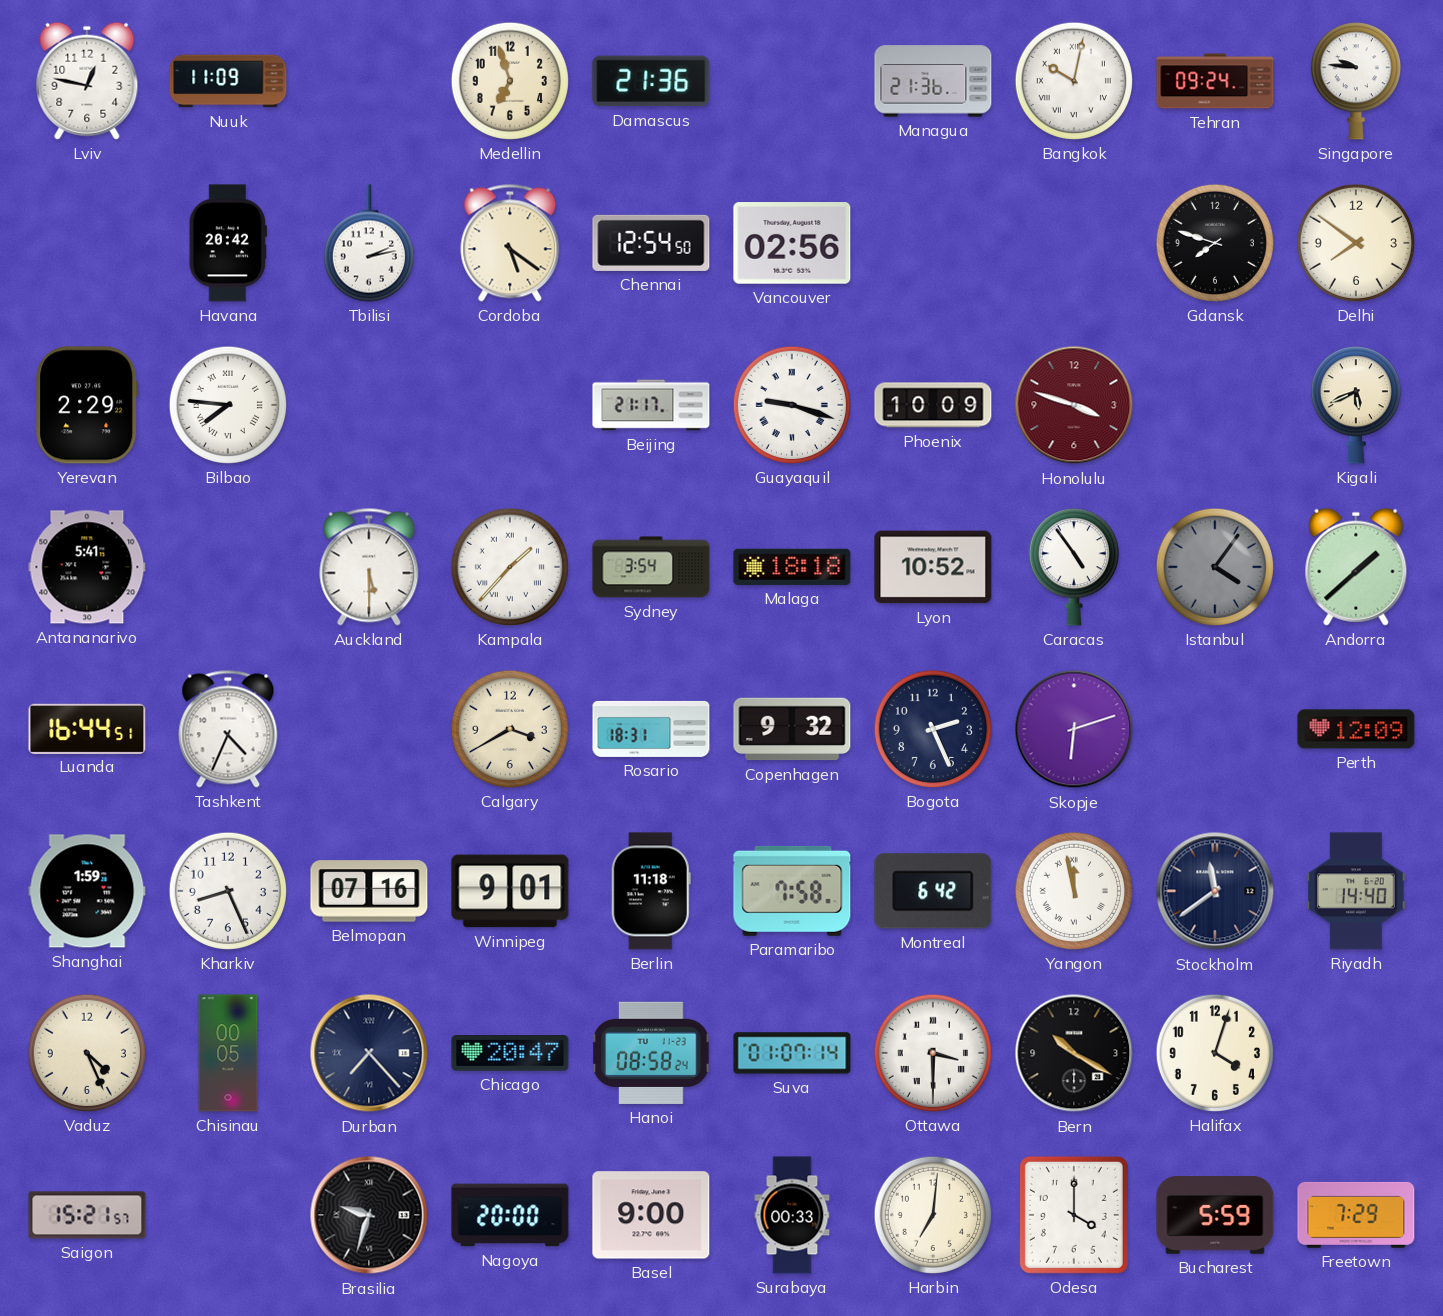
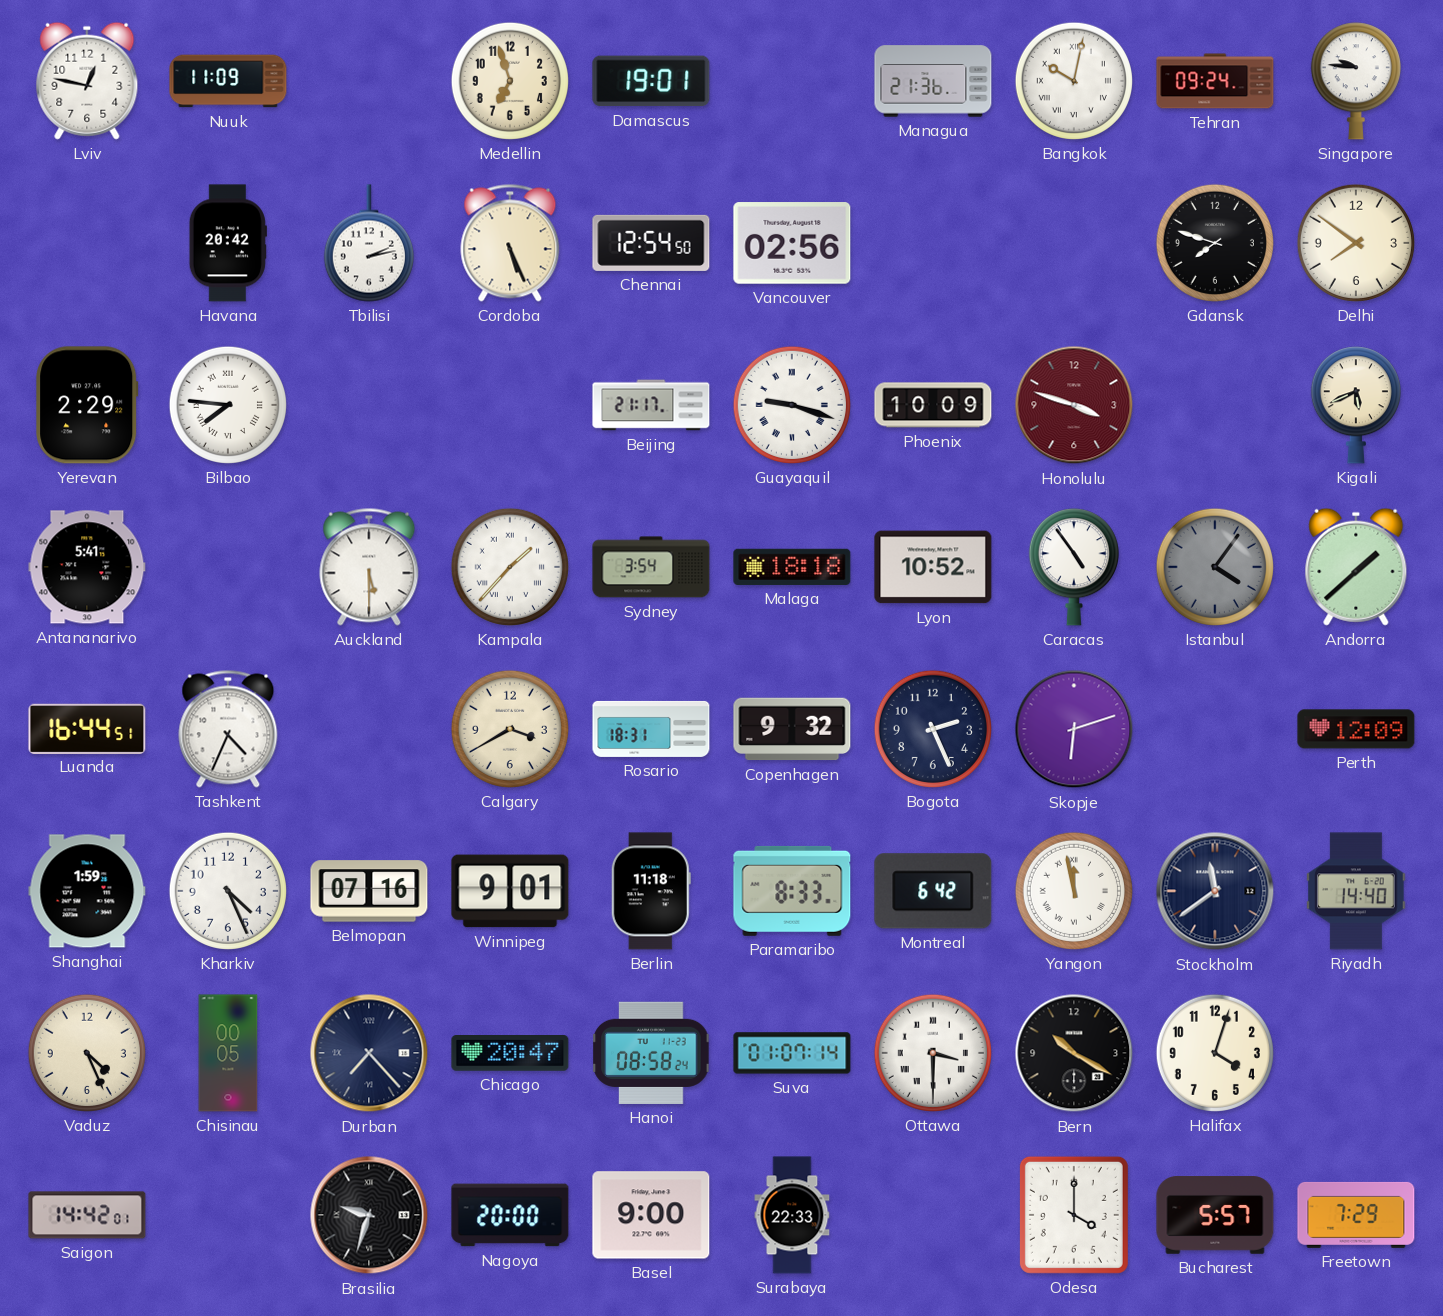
Damascus: 21:36 -> 19:01 (651, 81)
Cordoba: 5:21 -> 5:26 (510, 243)
Kharkiv: 8:26 -> 4:26 (228, 891)
Paramaribo: 7:58 -> 8:33 (792, 891)
Saigon: 15:21 -> 14:42 (87, 1215)
Surabaya: 00:33 -> 22:33 (792, 1215)
Harbin: 7:01 -> none (933, 1215)
Bucharest: 5:59 -> 5:57 (1215, 1215)
